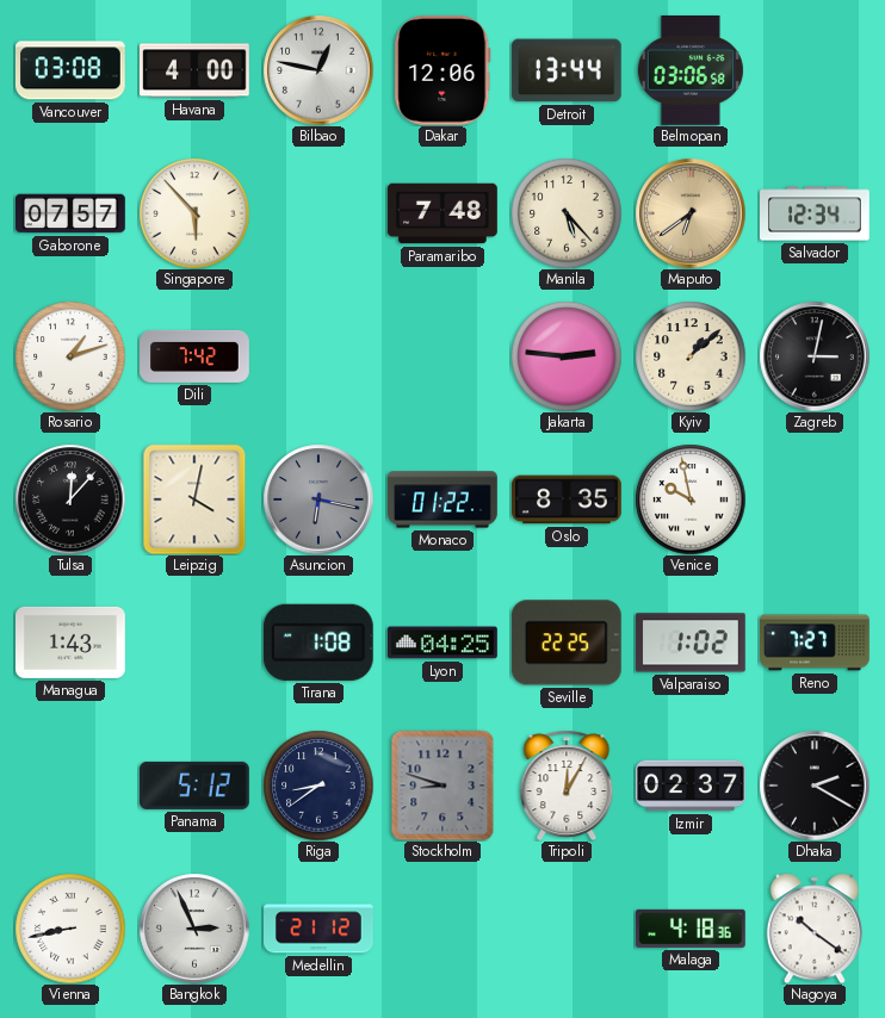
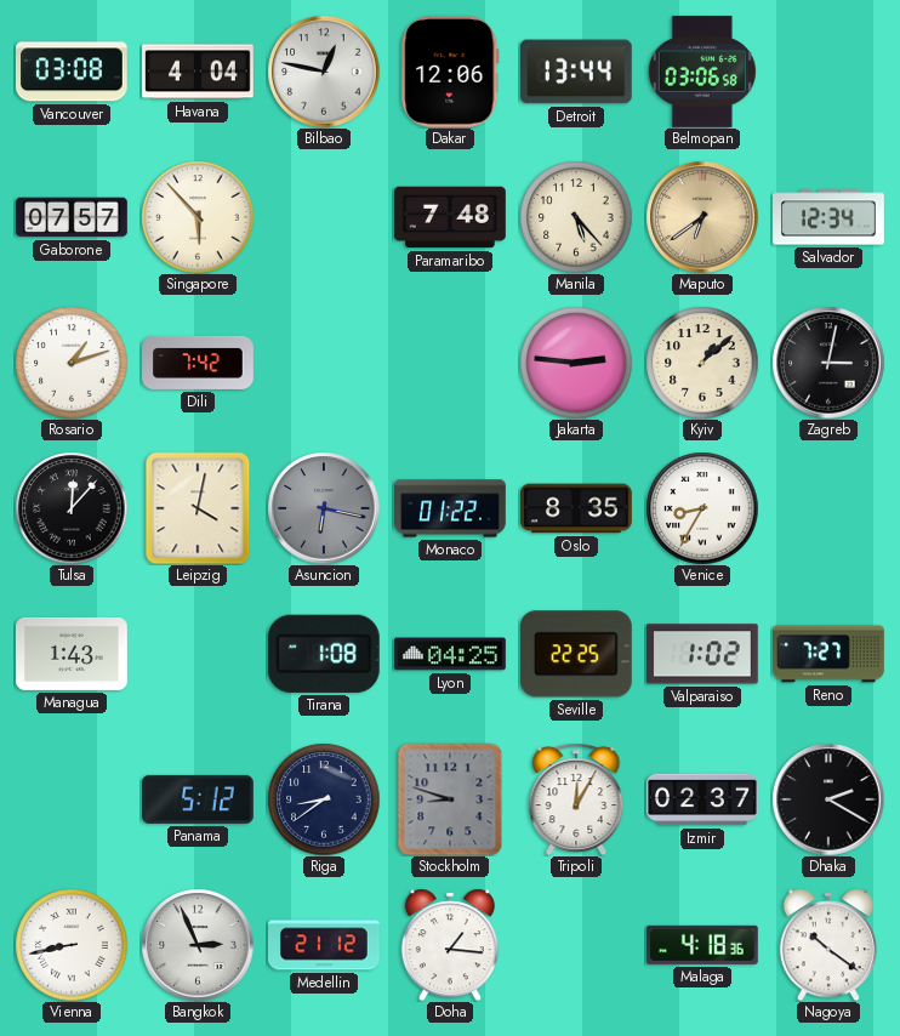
Havana: 4:00 -> 4:04 (199, 72)
Venice: 9:58 -> 8:35 (702, 508)
Doha: none -> 1:16 (450, 945)
